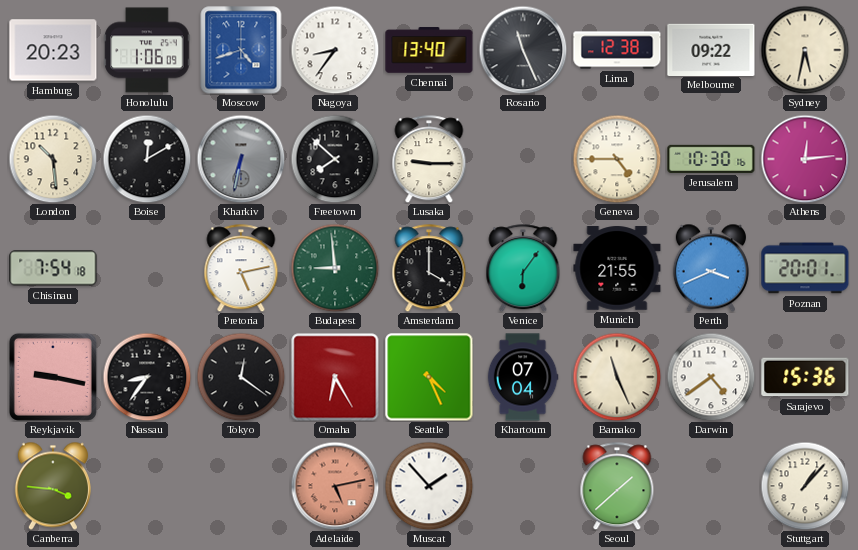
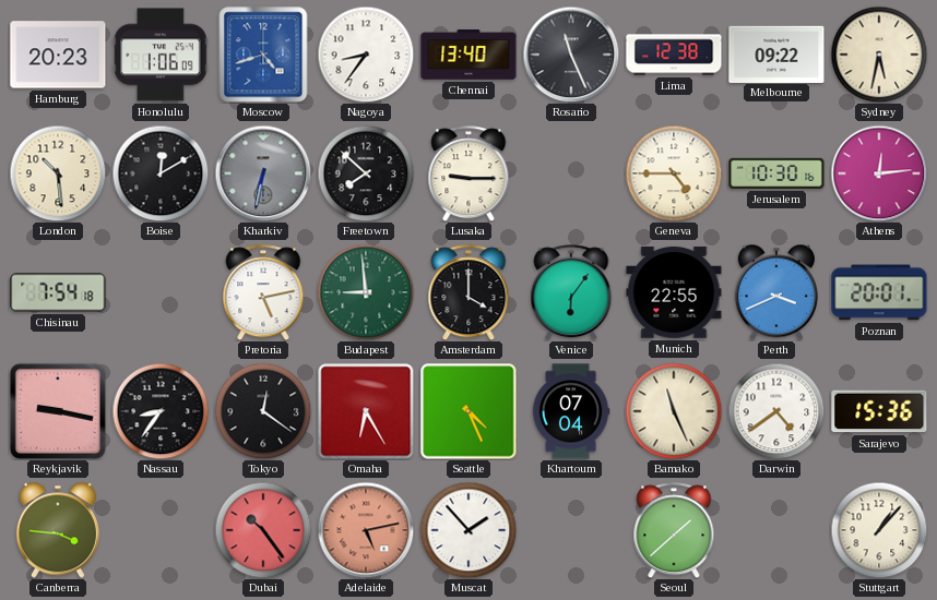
Munich: 21:55 -> 22:55 (674, 292)
Dubai: none -> 10:24 (263, 530)
